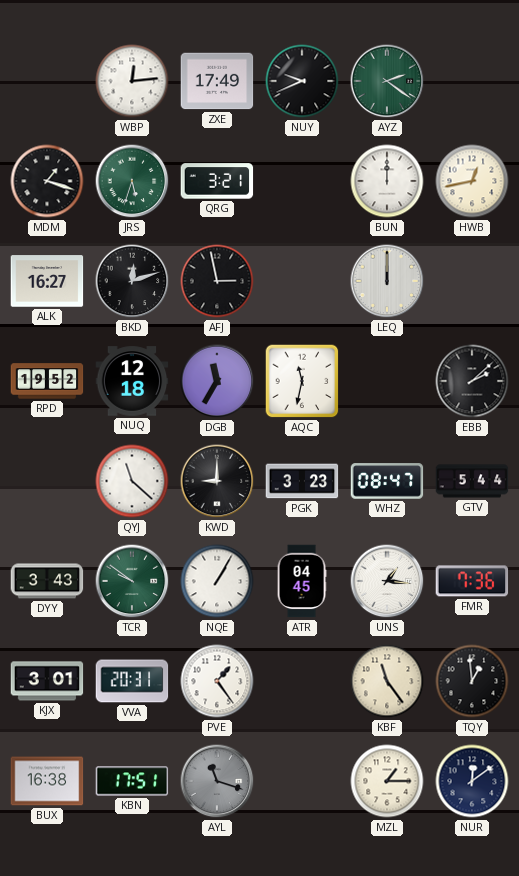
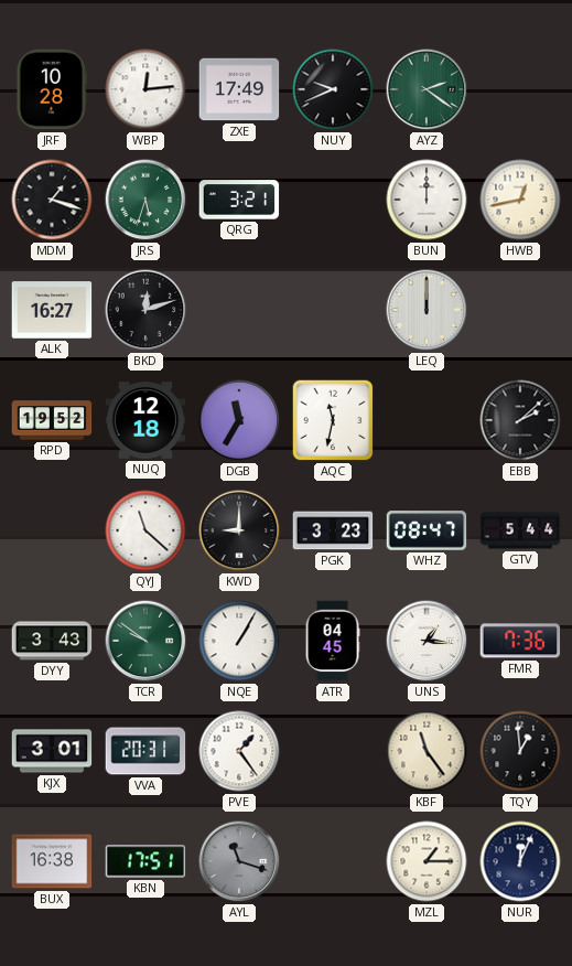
JRF: none -> 10:28 (52, 89)
AFJ: 2:58 -> none (217, 281)
NUR: 12:09 -> 12:04 (520, 861)
